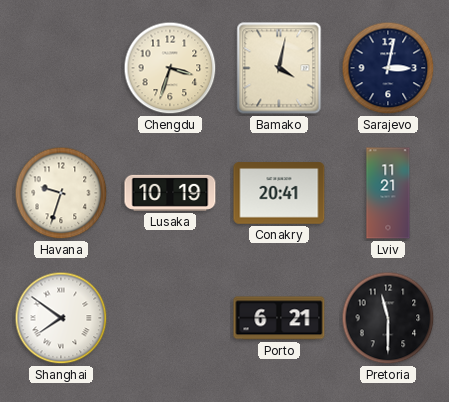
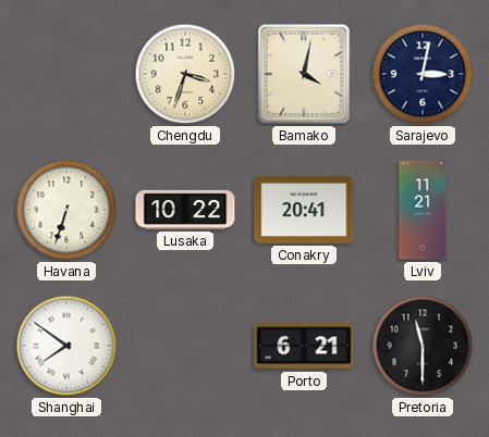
Havana: 9:33 -> 6:33 (66, 210)
Lusaka: 10:19 -> 10:22 (185, 210)
